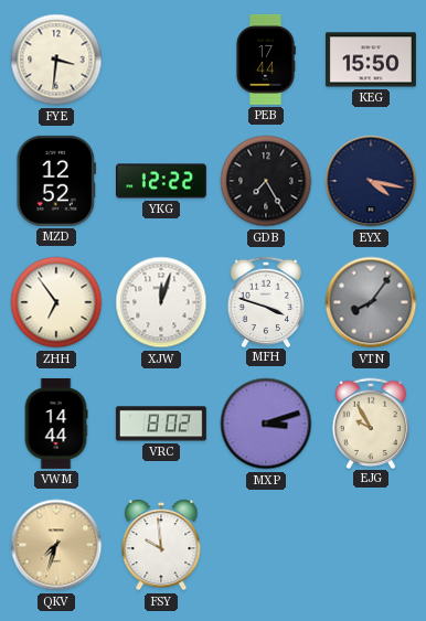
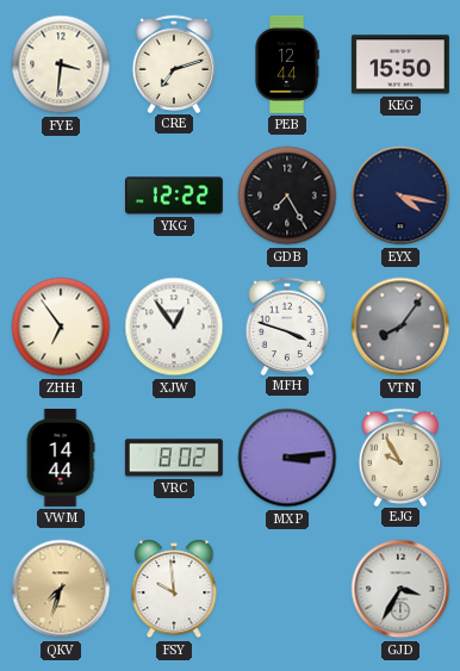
CRE: none -> 7:12 (174, 63)
PEB: 17:44 -> 12:44 (287, 64)
MZD: 12:52 -> none (56, 181)
XJW: 12:03 -> 12:54 (174, 327)
MXP: 3:12 -> 3:14 (287, 458)
GJD: none -> 3:35 (400, 589)
